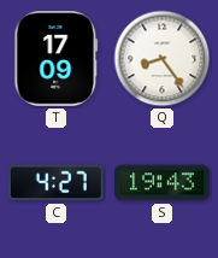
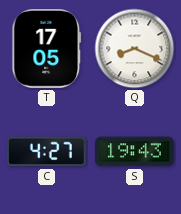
T: 17:09 -> 17:05 (47, 49)
Q: 8:24 -> 8:19 (135, 49)
